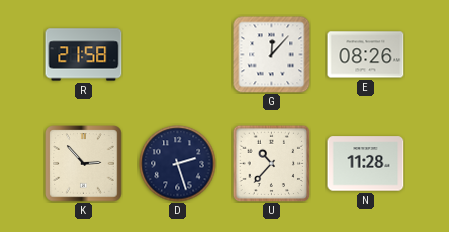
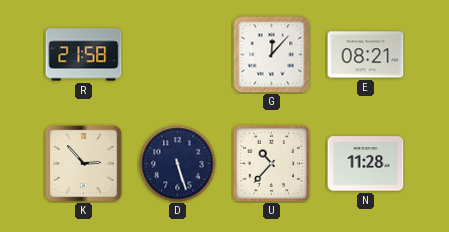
E: 08:26 -> 08:21 (366, 55)
D: 2:27 -> 5:27 (178, 164)
